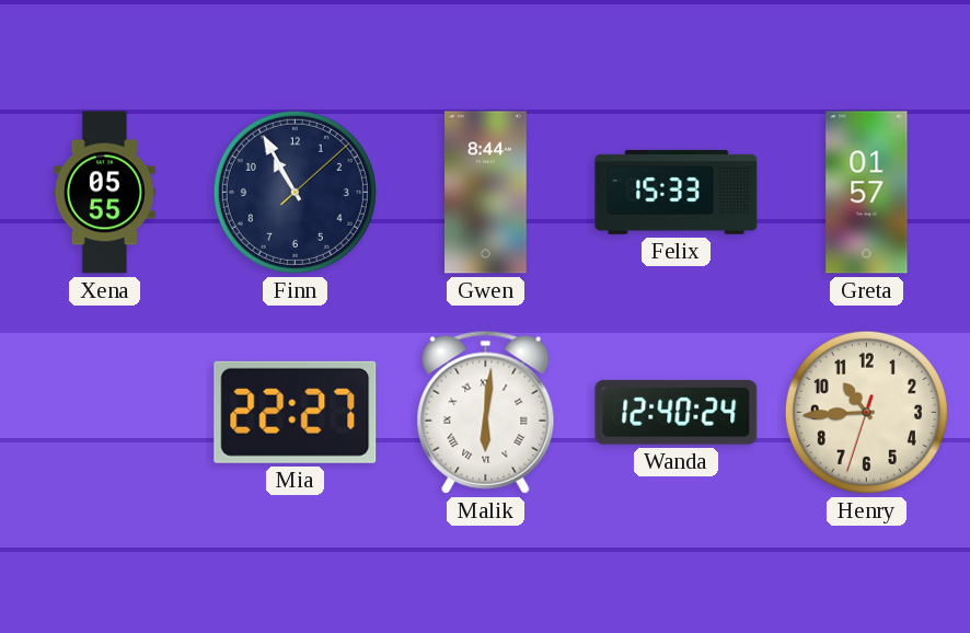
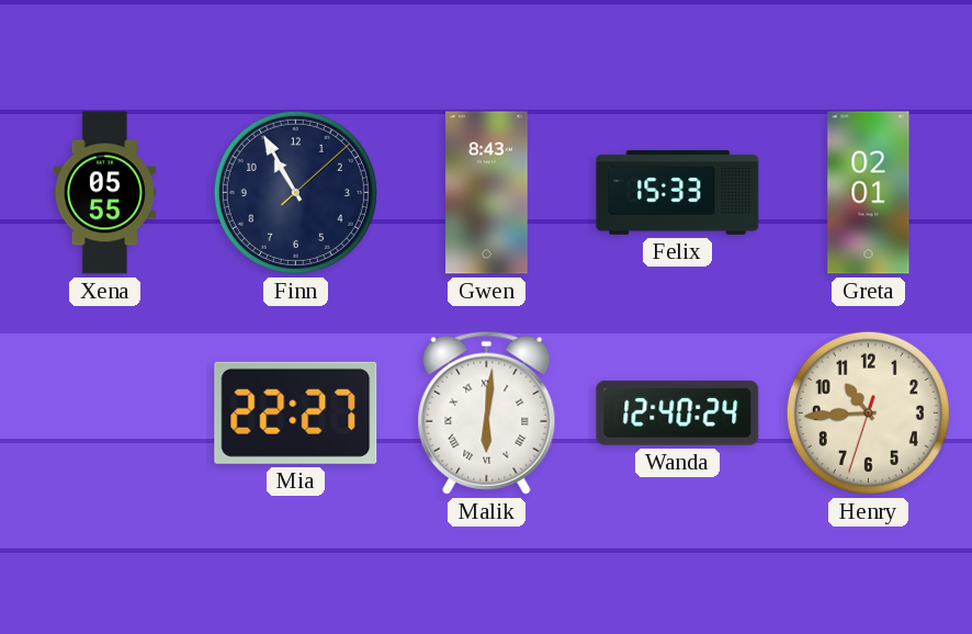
Gwen: 8:44 -> 8:43 (487, 193)
Greta: 01:57 -> 02:01 (869, 193)
